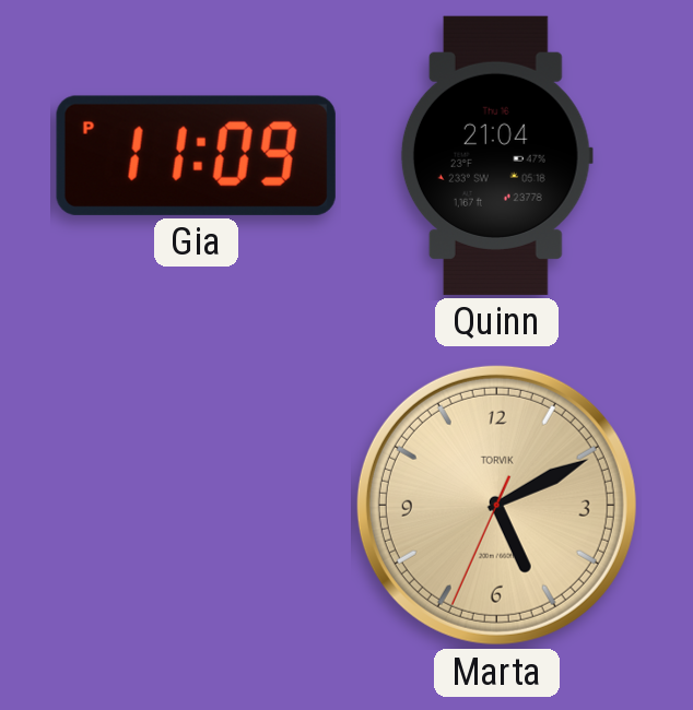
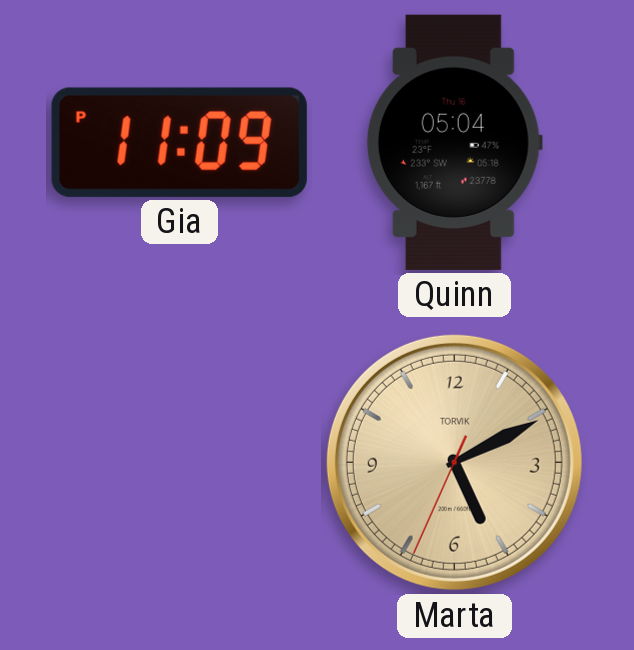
Quinn: 21:04 -> 05:04 (454, 142)
